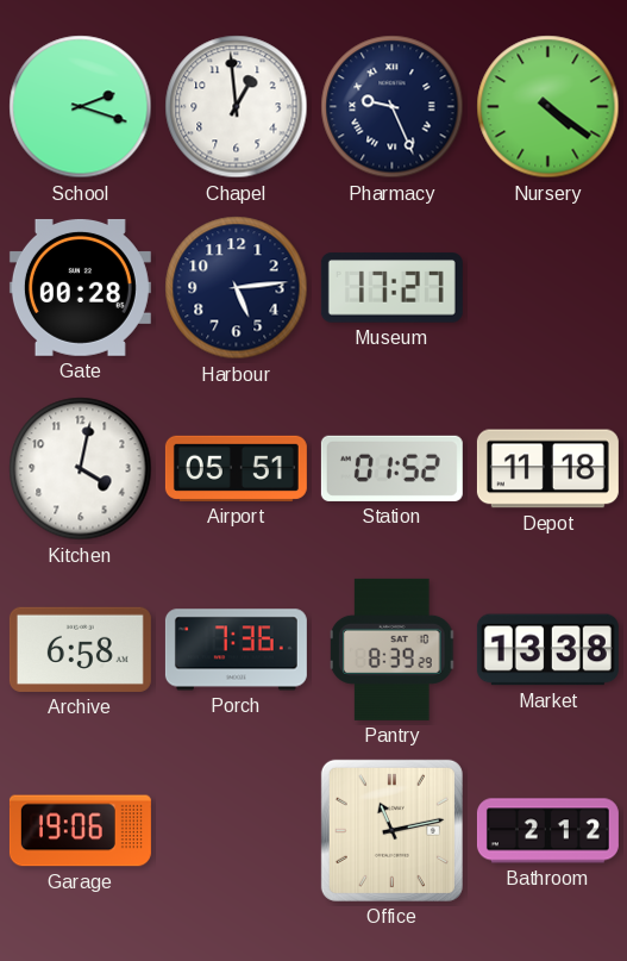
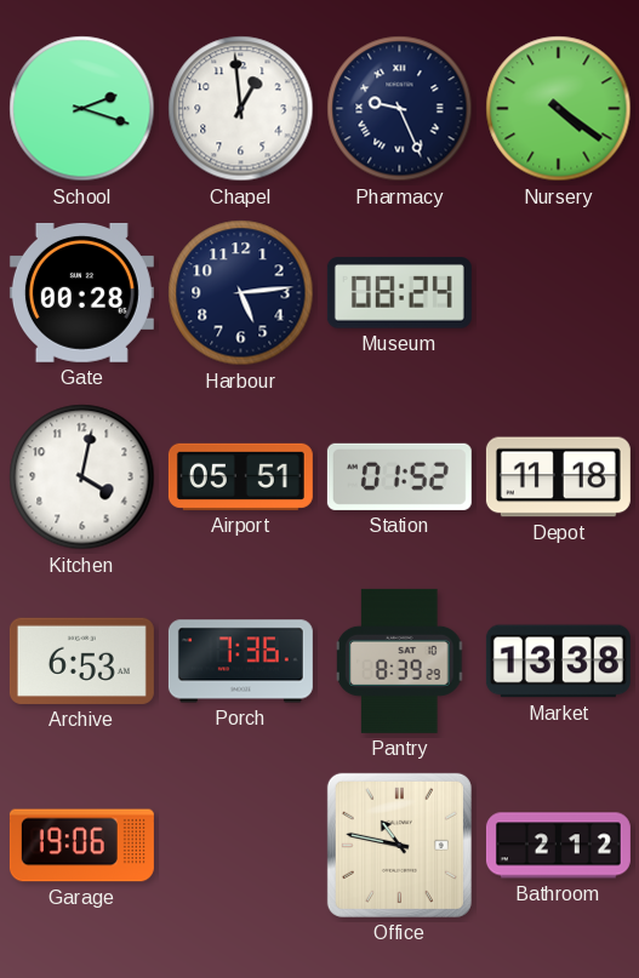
Museum: 17:27 -> 08:24 (399, 293)
Archive: 6:58 -> 6:53 (81, 660)
Office: 11:13 -> 10:47 (399, 845)
